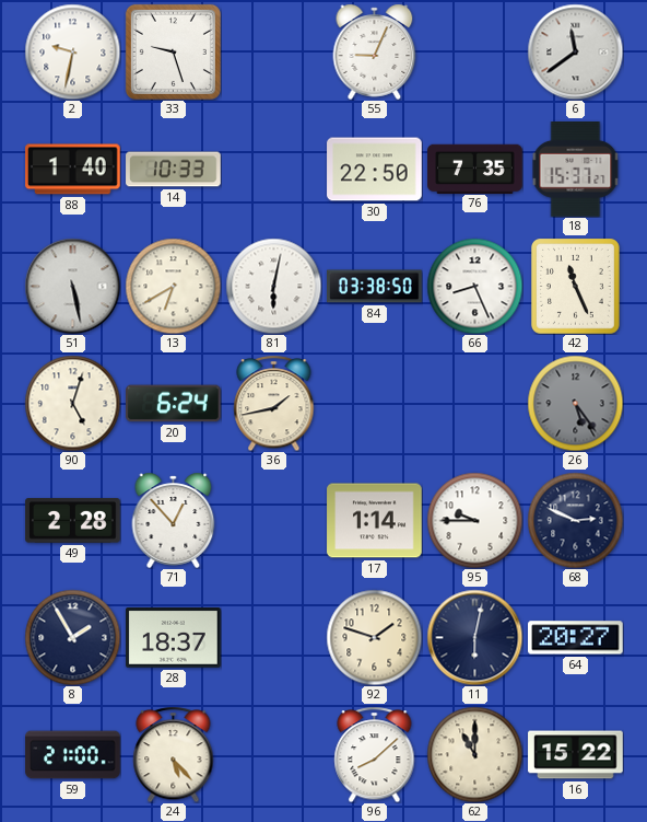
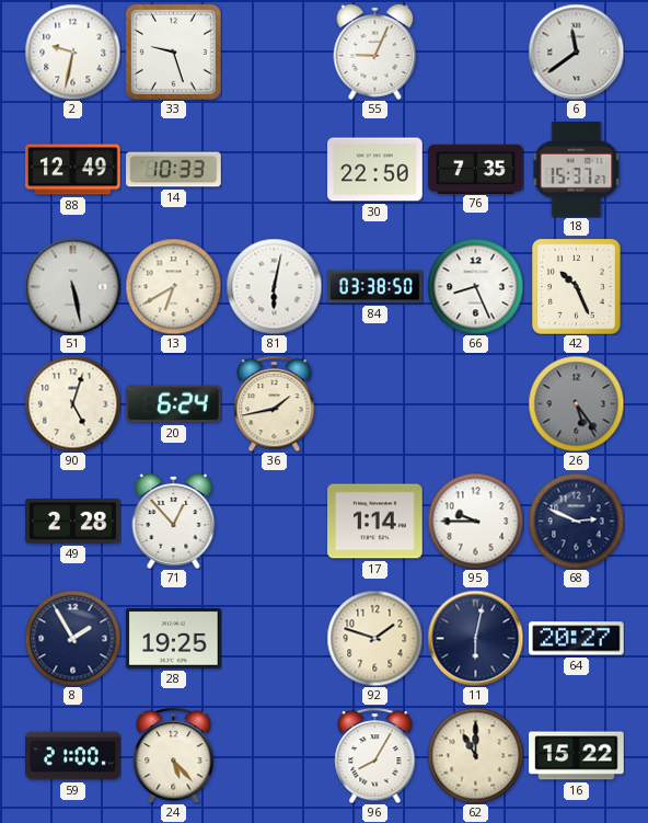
88: 1:40 -> 12:49 (73, 170)
42: 11:26 -> 10:26 (577, 287)
28: 18:37 -> 19:25 (174, 639)
96: 8:08 -> 8:05 (375, 755)
